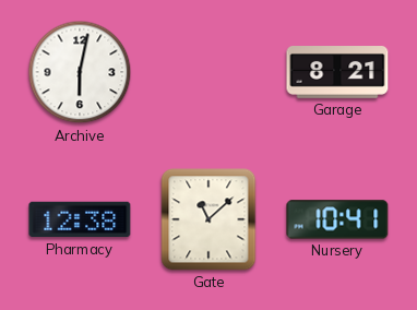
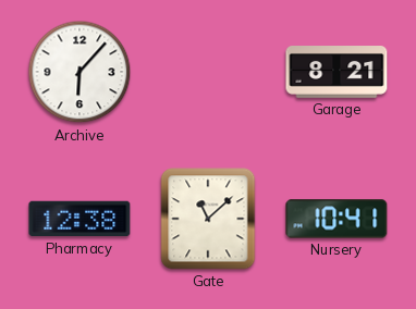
Archive: 6:02 -> 6:07 (79, 72)
